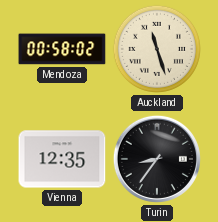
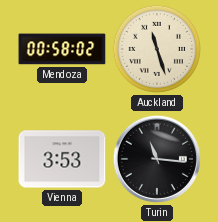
Vienna: 12:35 -> 3:53 (62, 159)
Turin: 8:36 -> 11:16 (157, 159)
